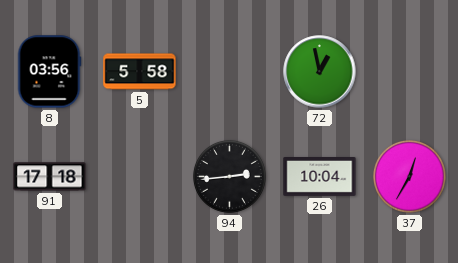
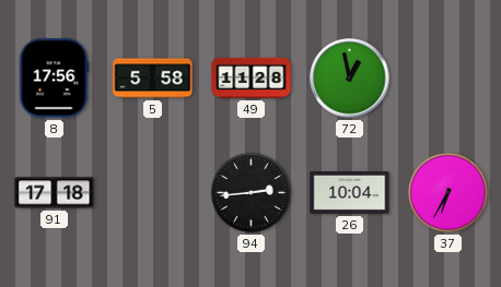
8: 03:56 -> 17:56 (54, 79)
49: none -> 11:28 (252, 77)
37: 12:35 -> 6:35 (448, 193)
